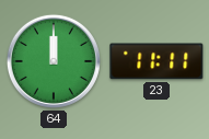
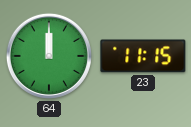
23: 11:11 -> 11:15 (143, 56)
